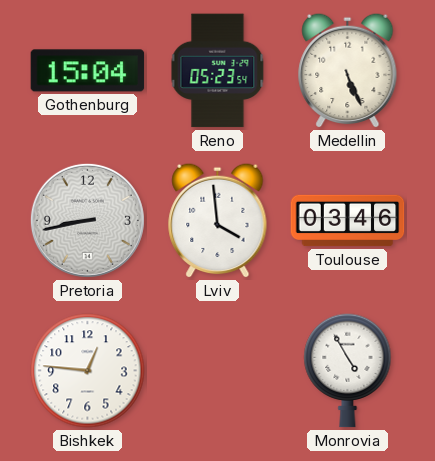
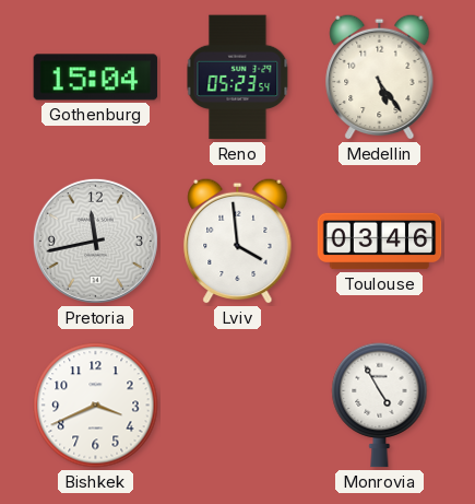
Medellin: 5:26 -> 5:24 (380, 77)
Pretoria: 8:43 -> 11:43 (95, 241)
Bishkek: 12:46 -> 3:41 (96, 406)
